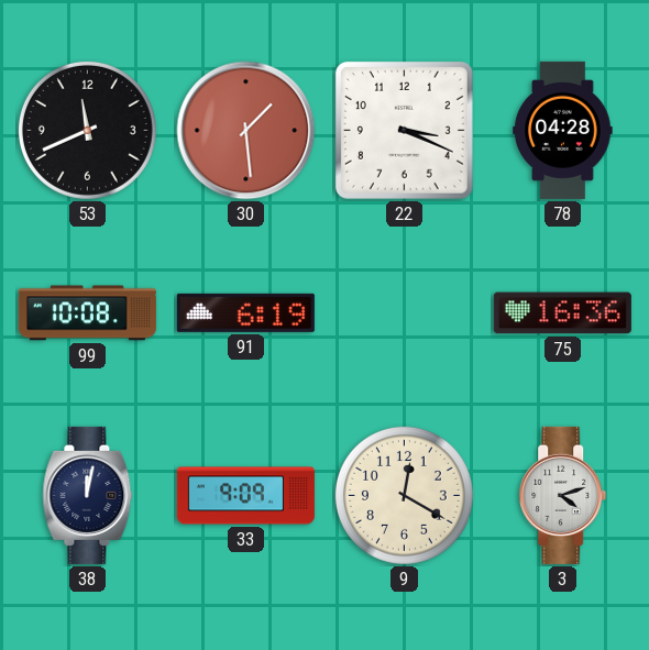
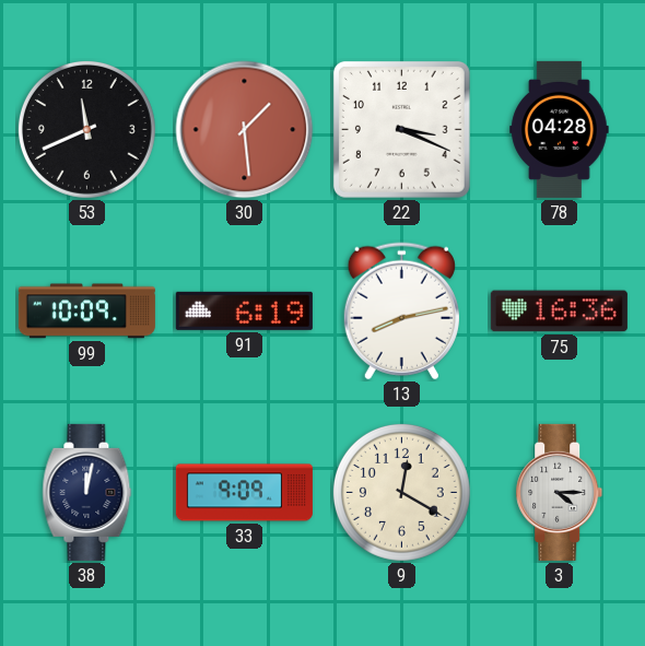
99: 10:08 -> 10:09 (86, 312)
13: none -> 8:13 (401, 312)
3: 4:12 -> 4:15 (560, 492)
